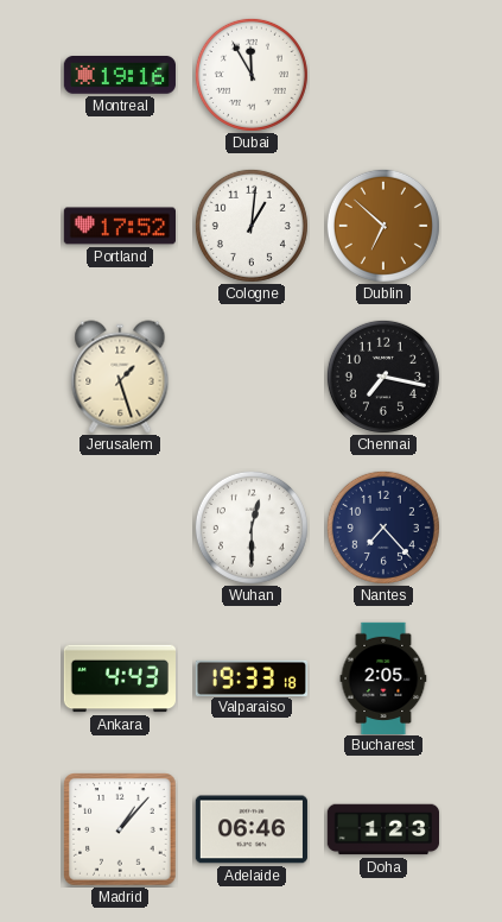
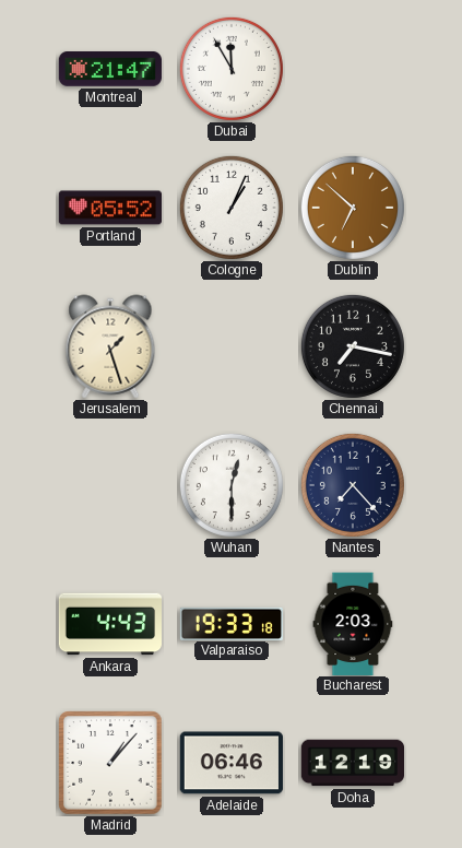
Montreal: 19:16 -> 21:47 (110, 70)
Portland: 17:52 -> 05:52 (109, 208)
Cologne: 1:01 -> 1:04 (232, 208)
Bucharest: 2:05 -> 2:03 (353, 623)
Doha: 1:23 -> 12:19 (352, 763)
